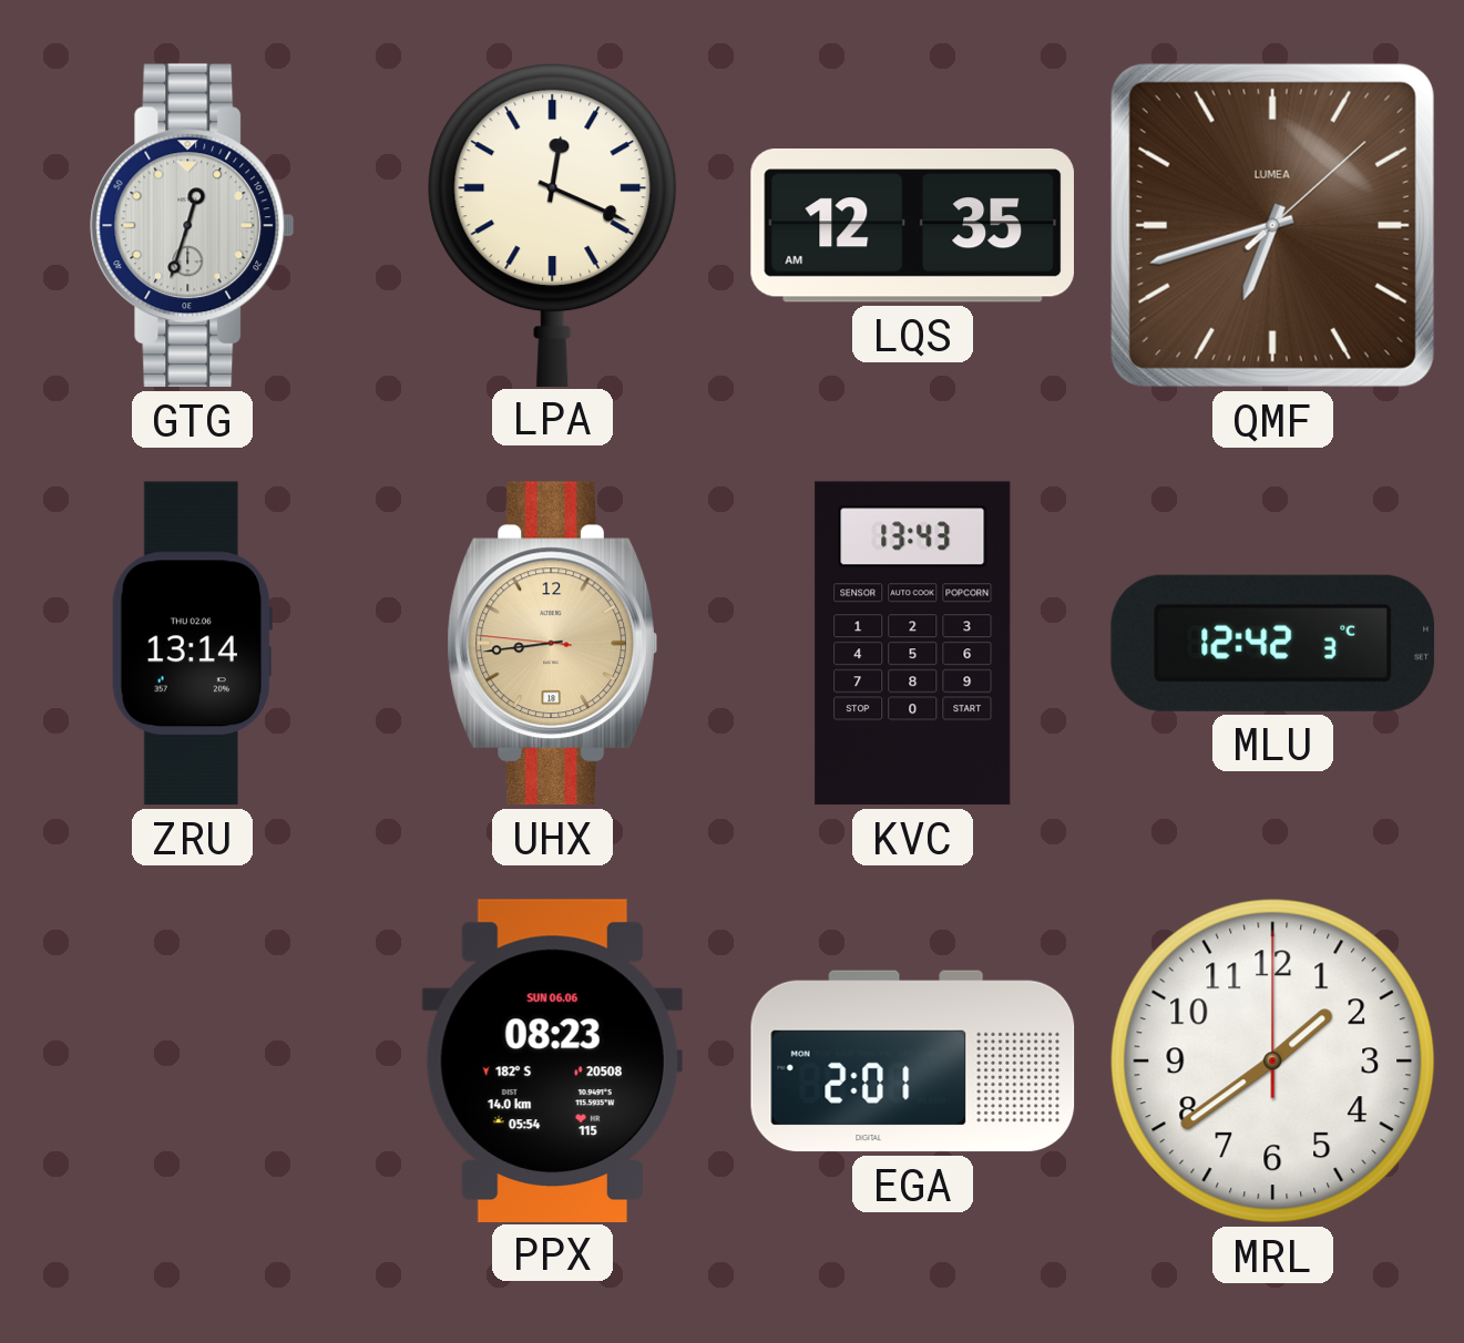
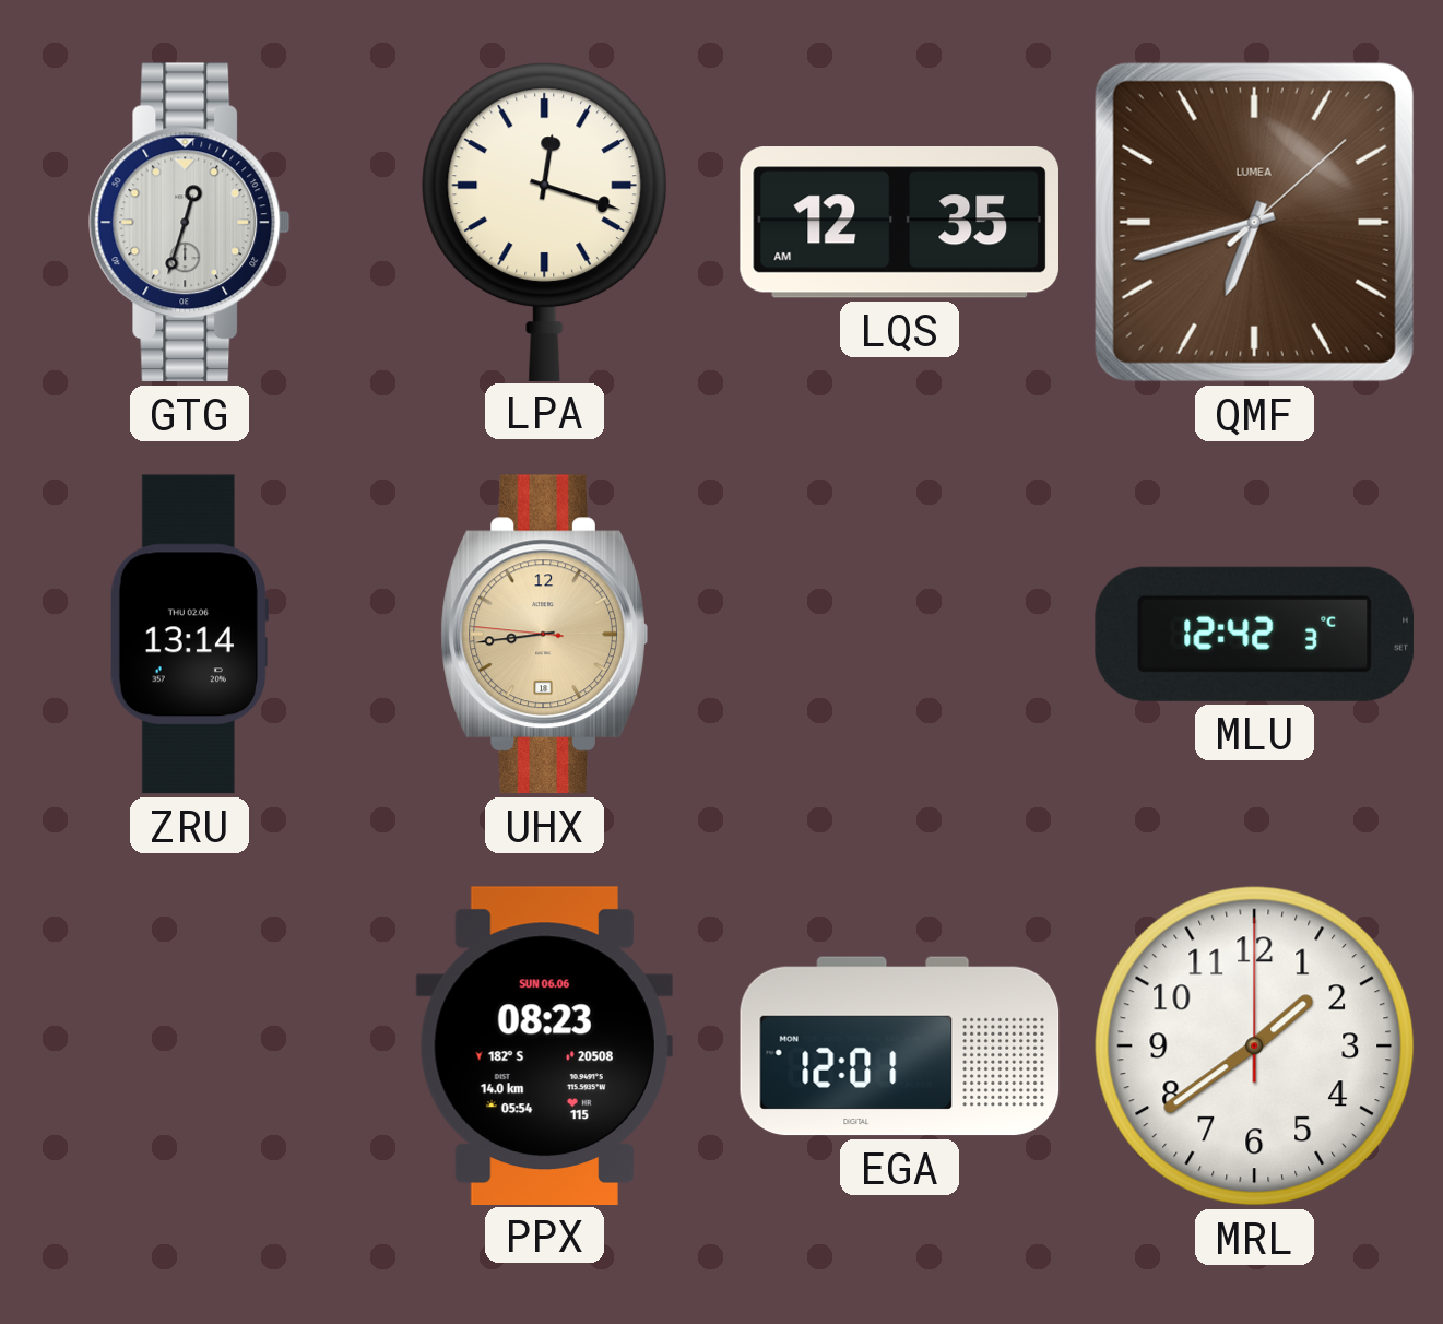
LPA: 12:19 -> 12:18 (545, 222)
KVC: 13:43 -> none (913, 644)
EGA: 2:01 -> 12:01 (900, 1047)
